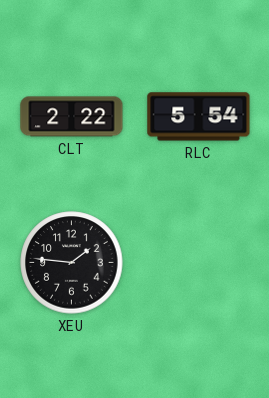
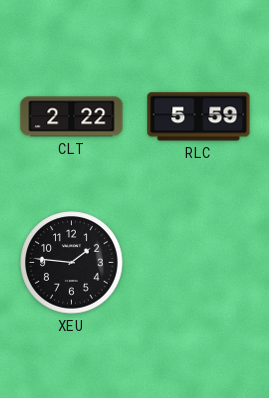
RLC: 5:54 -> 5:59 (199, 117)
